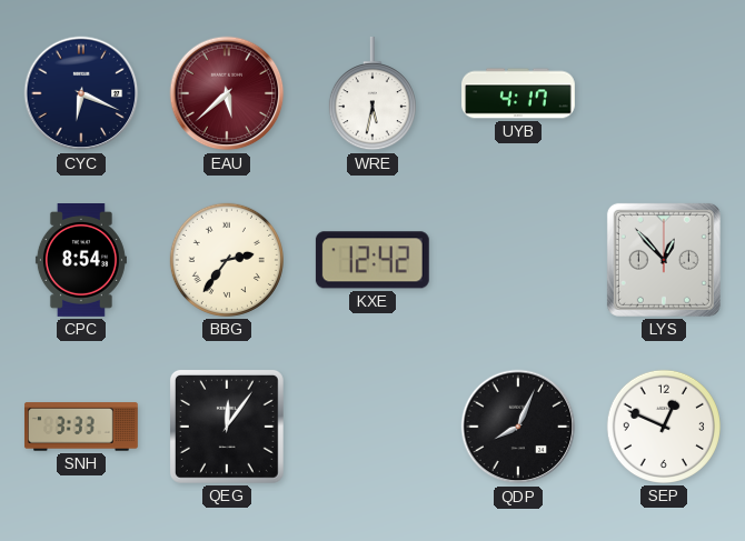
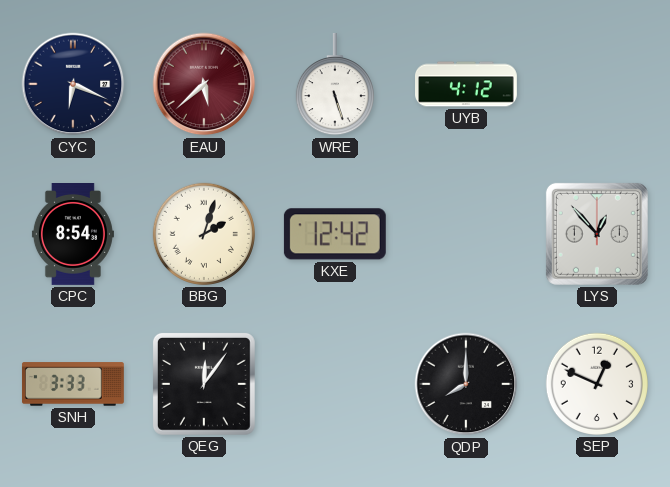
WRE: 5:32 -> 5:27 (335, 84)
UYB: 4:17 -> 4:12 (467, 84)
BBG: 2:36 -> 2:03 (204, 234)
QDP: 8:04 -> 8:00 (466, 384)
